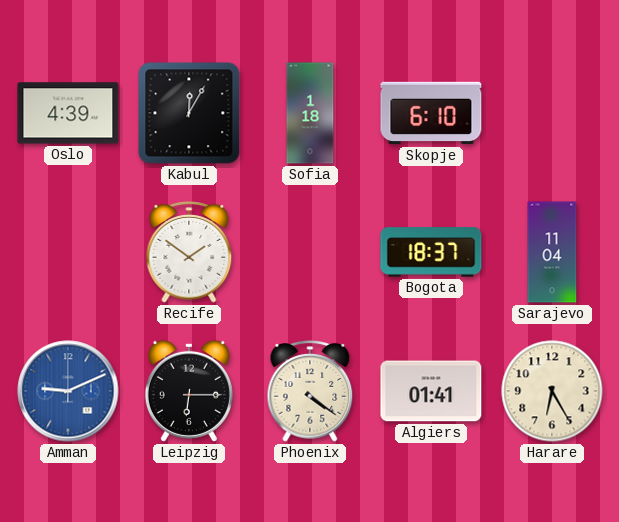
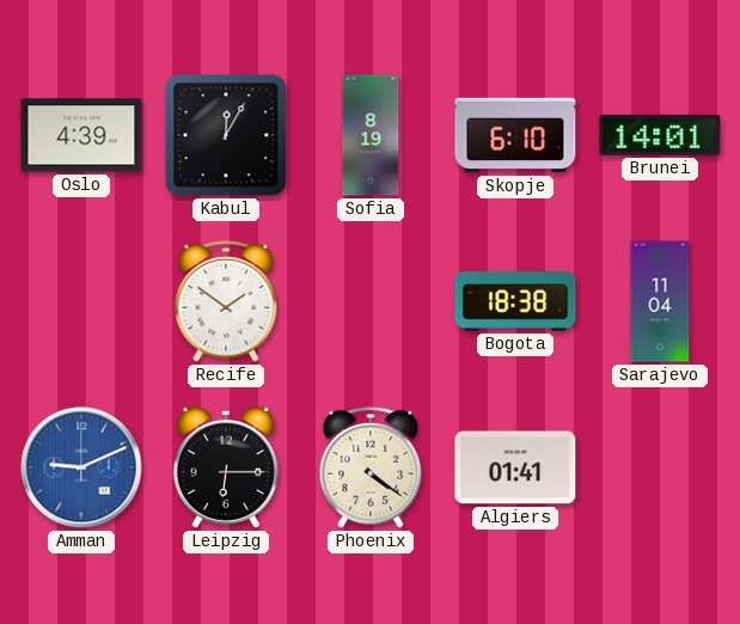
Sofia: 1:18 -> 8:19 (371, 135)
Brunei: none -> 14:01 (660, 135)
Bogota: 18:37 -> 18:38 (515, 301)
Harare: 6:25 -> none (552, 391)
